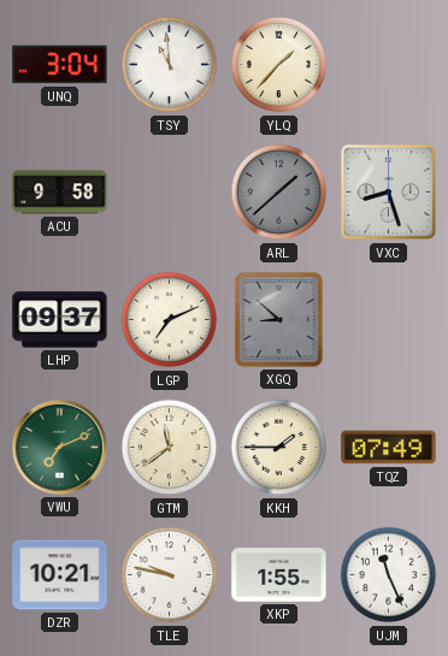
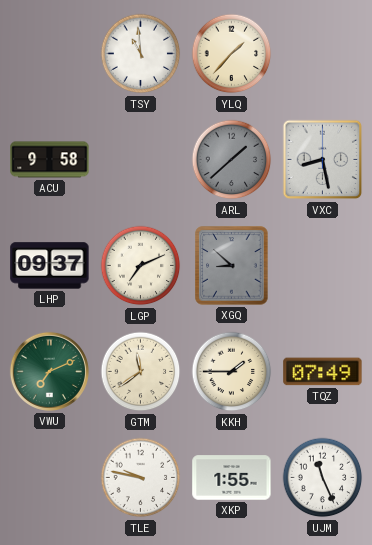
UNQ: 3:04 -> none (60, 65)
VXC: 8:27 -> 8:28 (323, 160)
DZR: 10:21 -> none (60, 575)
